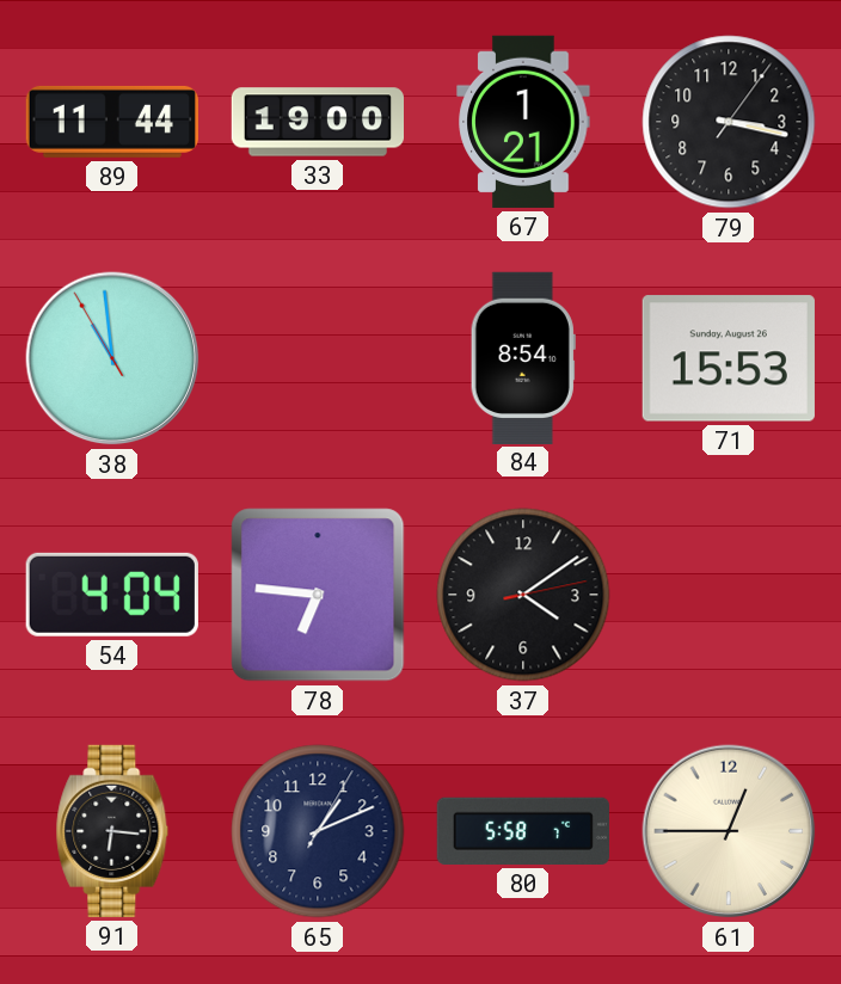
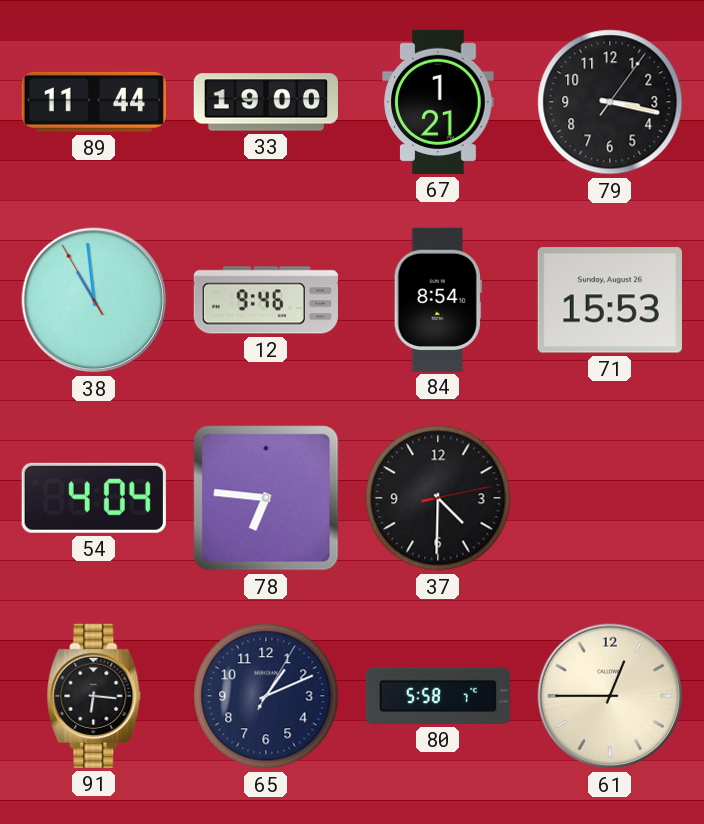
12: none -> 9:46 (266, 300)
37: 4:09 -> 4:30 (438, 498)
